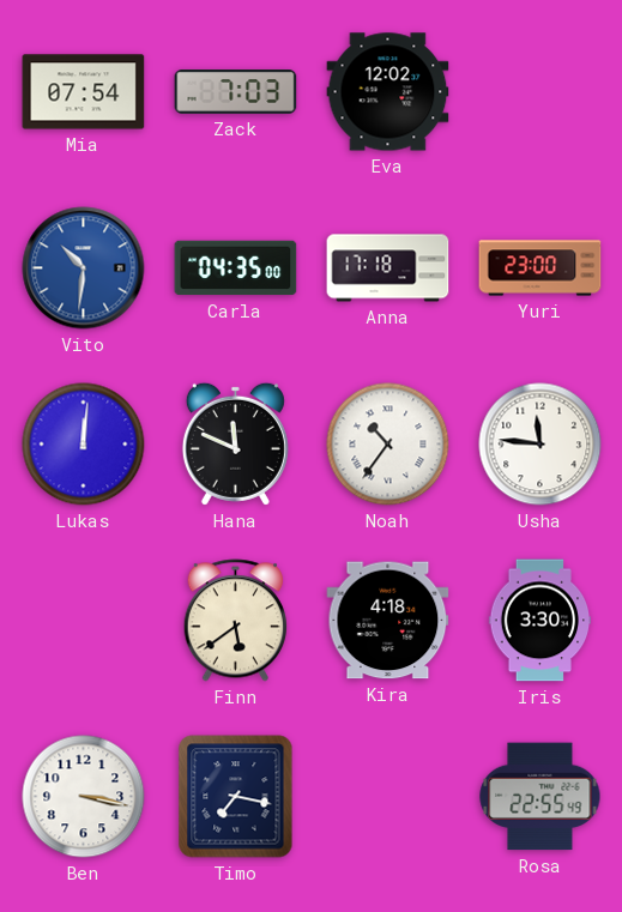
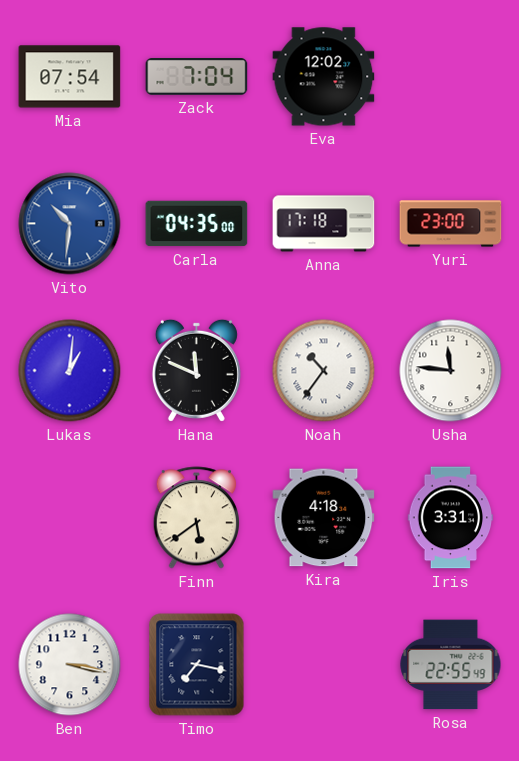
Zack: 7:03 -> 7:04 (197, 77)
Lukas: 12:01 -> 1:01 (70, 371)
Iris: 3:30 -> 3:31 (451, 518)
